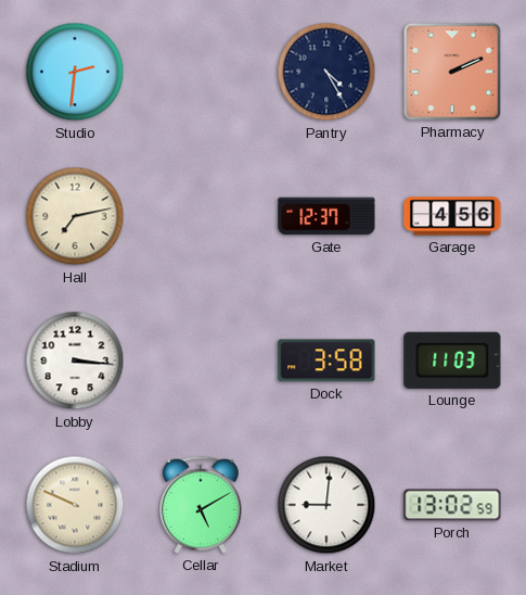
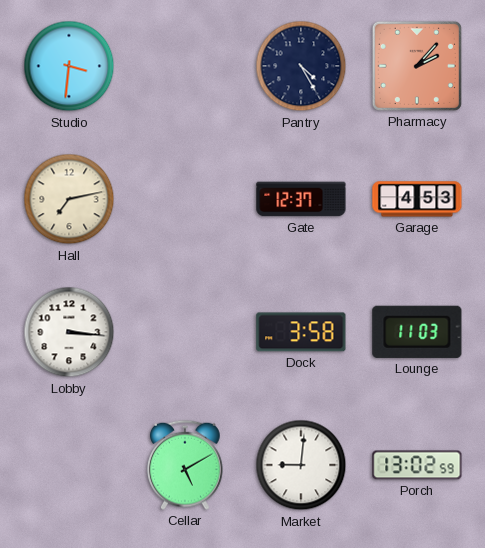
Studio: 2:31 -> 3:31 (69, 66)
Pharmacy: 2:11 -> 2:07 (417, 66)
Garage: 4:56 -> 4:53 (417, 199)
Stadium: 9:49 -> none (75, 505)
